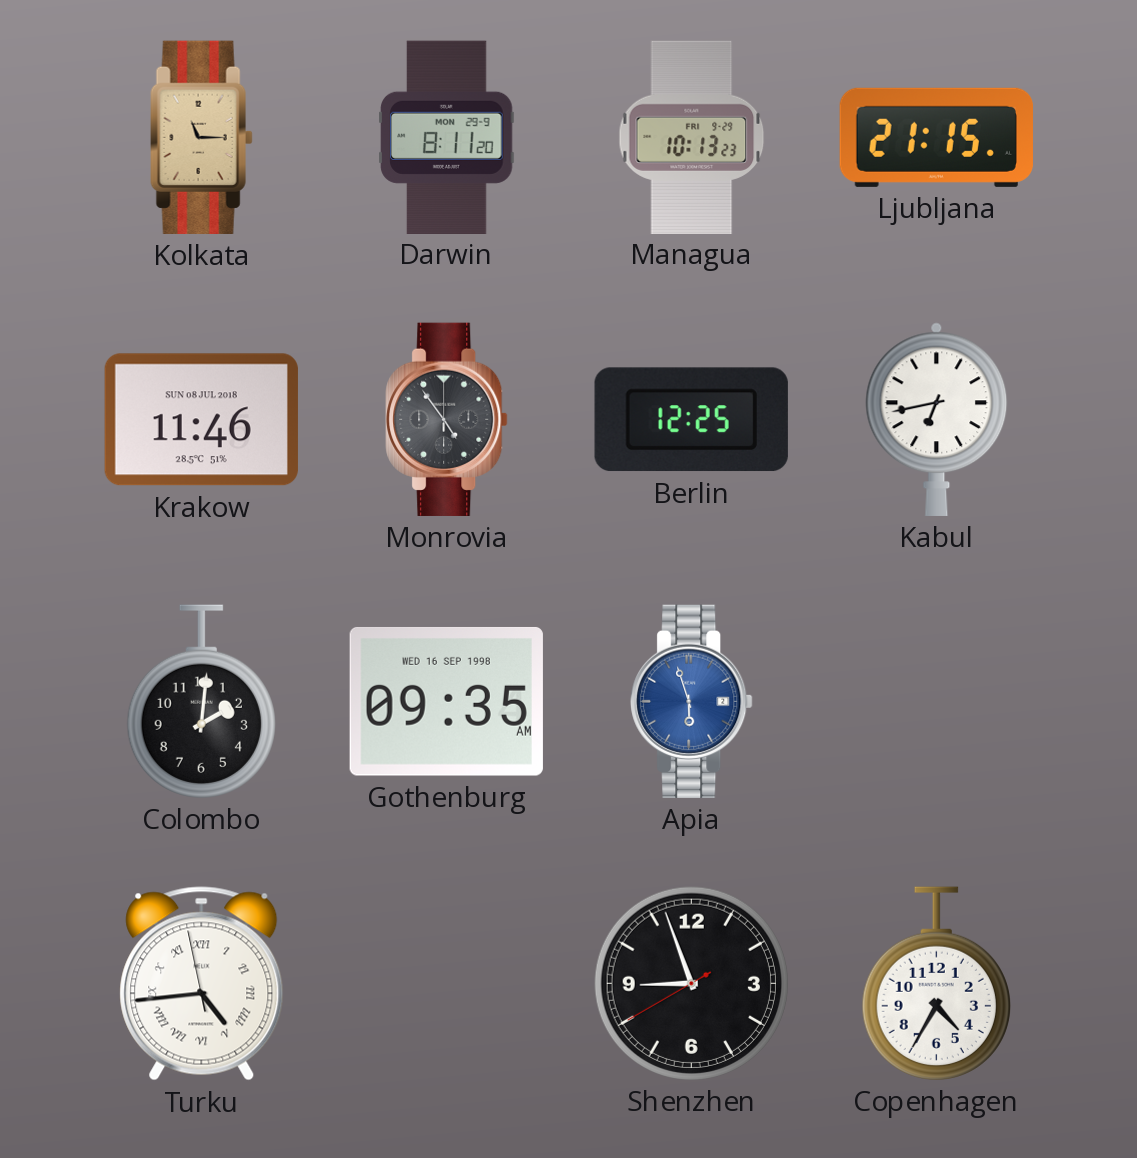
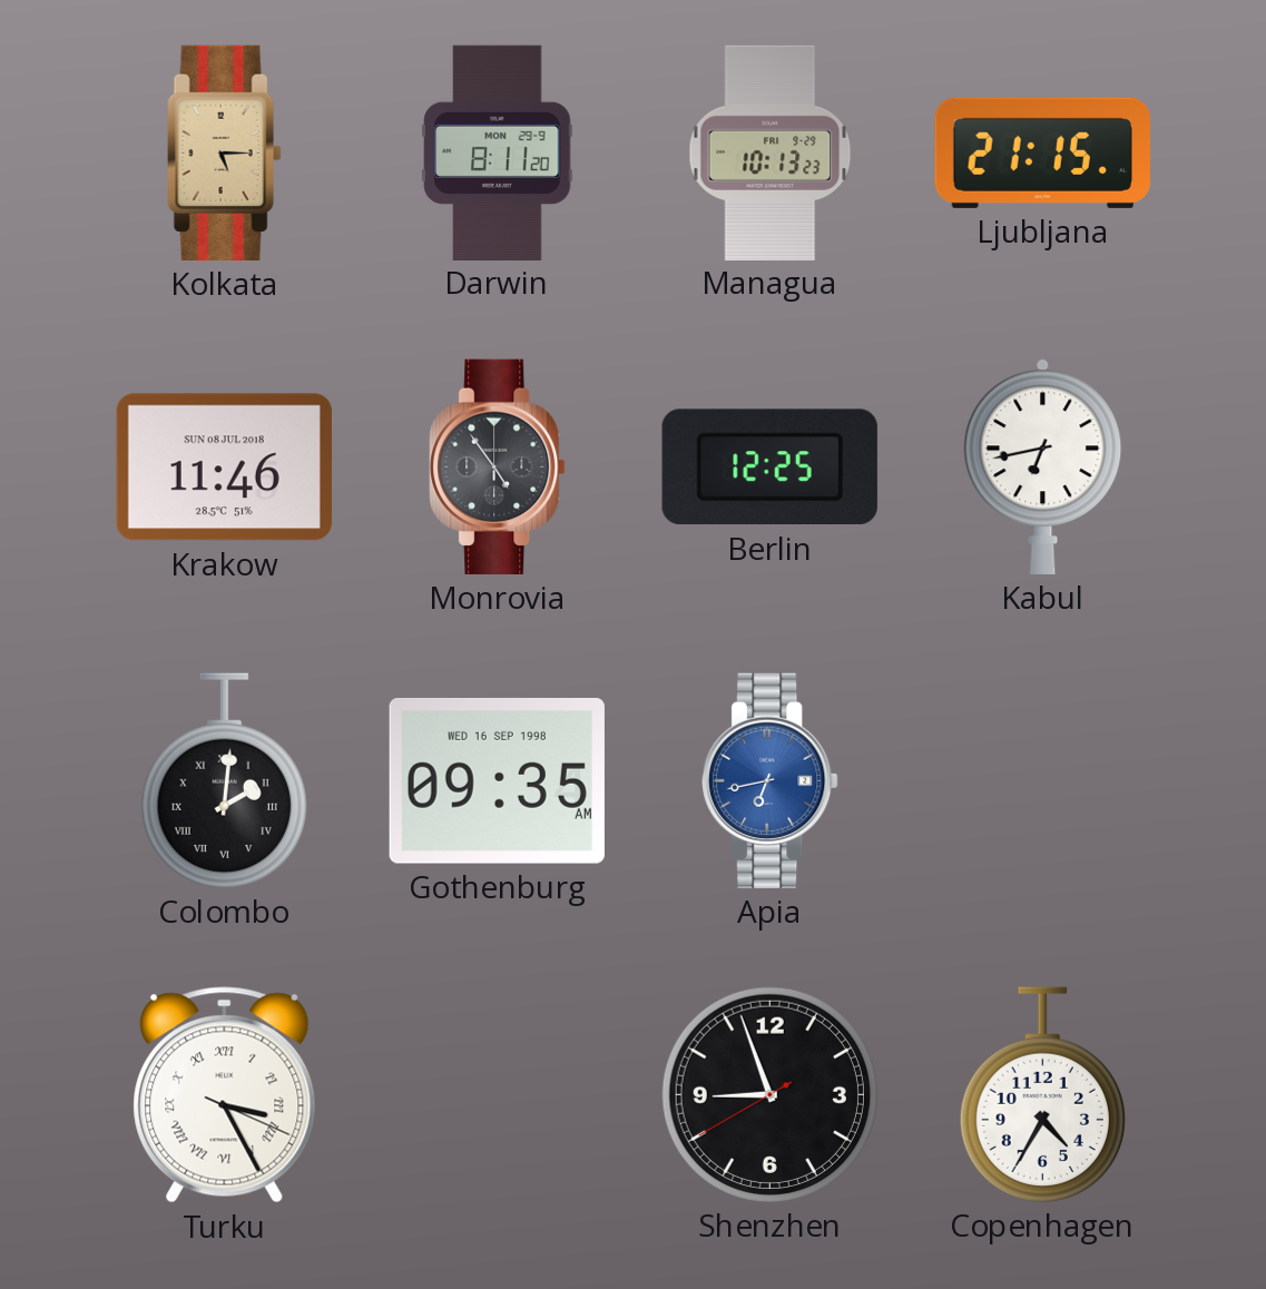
Kolkata: 11:15 -> 5:15 (225, 152)
Colombo numerals: Arabic -> Roman (224, 780)
Apia: 5:57 -> 6:43 (771, 780)
Turku: 4:43 -> 3:25 (225, 1095)
